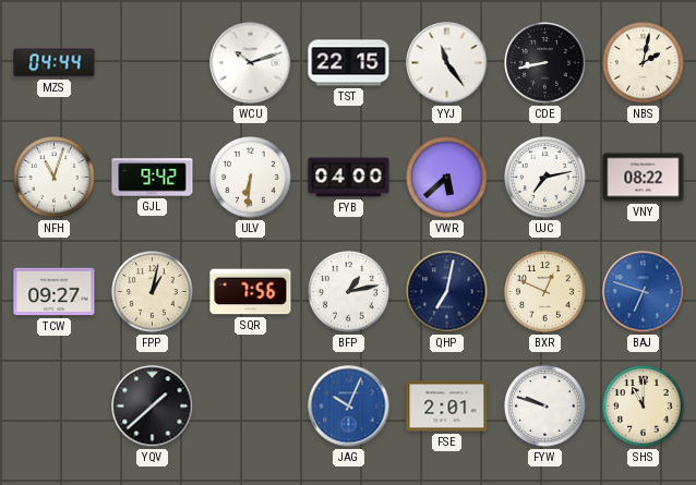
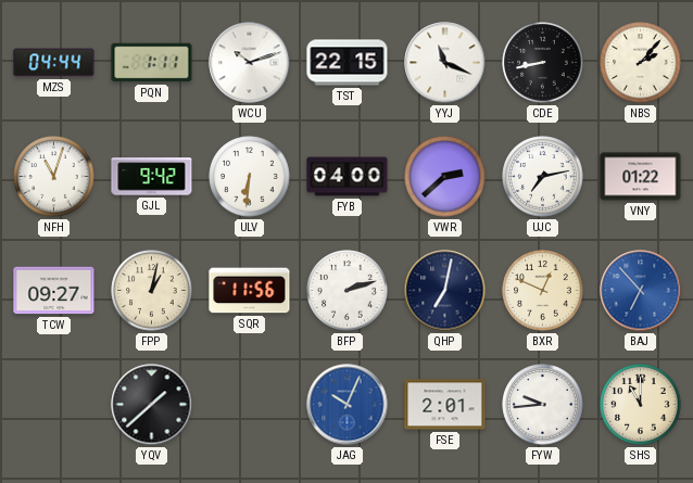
PQN: none -> 1:11 (152, 63)
YYJ: 11:24 -> 11:19 (445, 63)
NBS: 2:02 -> 2:07 (641, 63)
VWR: 5:38 -> 2:38 (445, 177)
VNY: 08:22 -> 01:22 (641, 177)
SQR: 7:56 -> 11:56 (250, 291)
BFP: 1:13 -> 2:12 (348, 291)
BAJ: 6:48 -> 6:53 (641, 291)
FYW: 9:48 -> 9:44 (543, 405)
